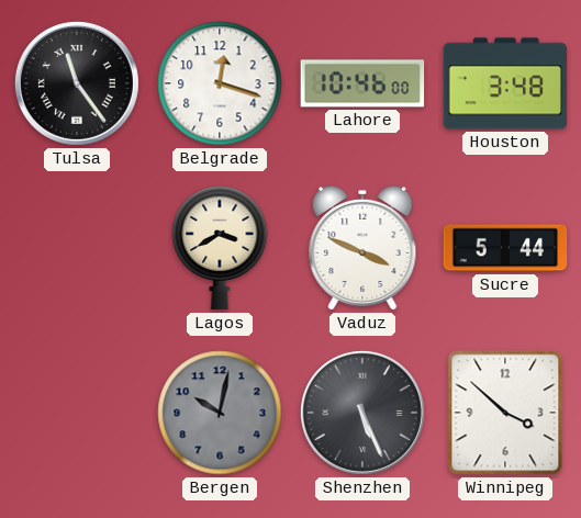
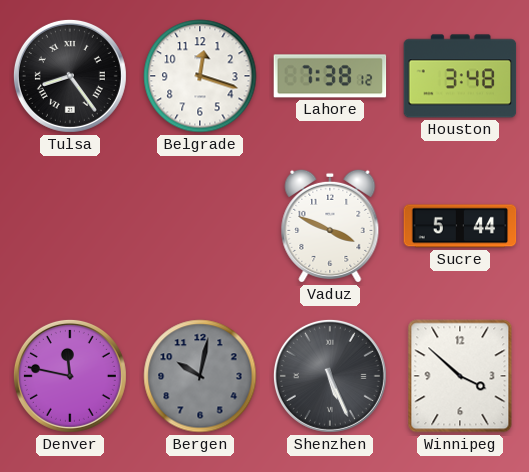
Tulsa: 11:24 -> 8:24 (70, 76)
Lahore: 10:46 -> 7:38 (330, 76)
Lagos: 3:40 -> none (220, 248)
Denver: none -> 11:47 (70, 376)
